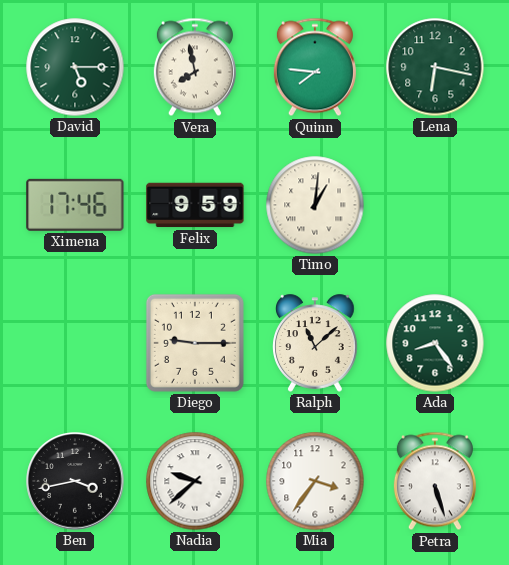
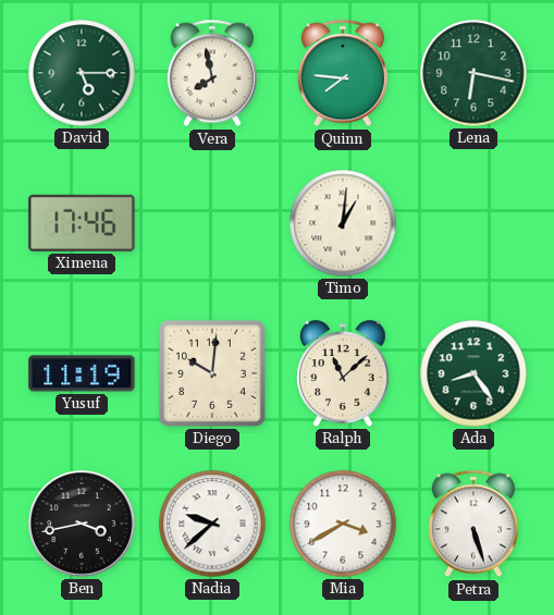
Felix: 9:59 -> none (195, 205)
Yusuf: none -> 11:19 (82, 373)
Diego: 9:15 -> 10:01 (212, 373)
Mia: 3:36 -> 3:40 (343, 524)
